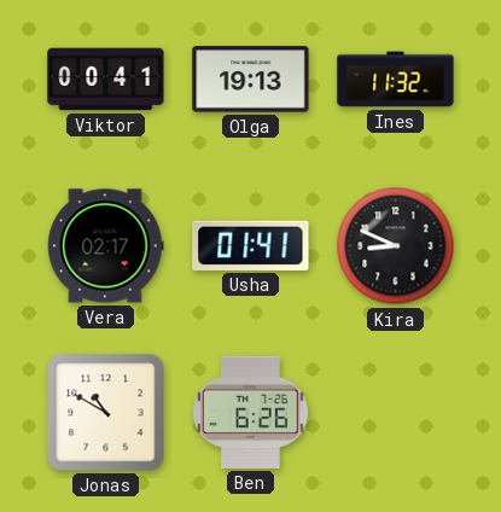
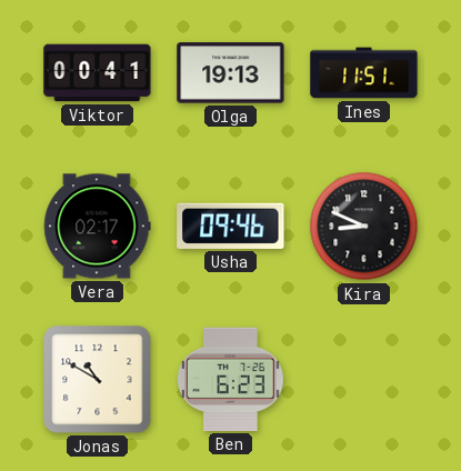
Ines: 11:32 -> 11:51 (364, 73)
Usha: 01:41 -> 09:46 (231, 226)
Ben: 6:26 -> 6:23 (231, 379)
